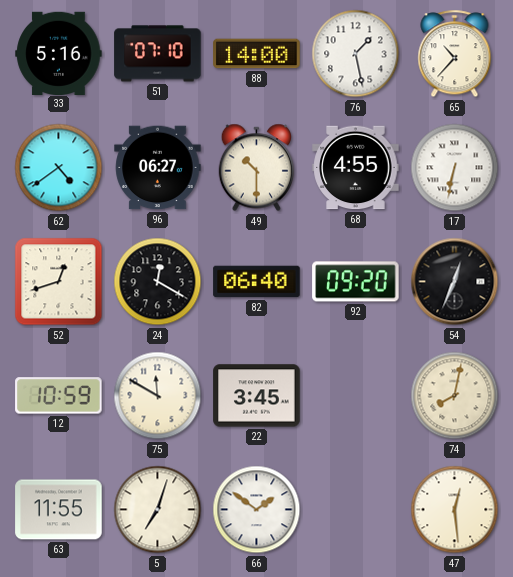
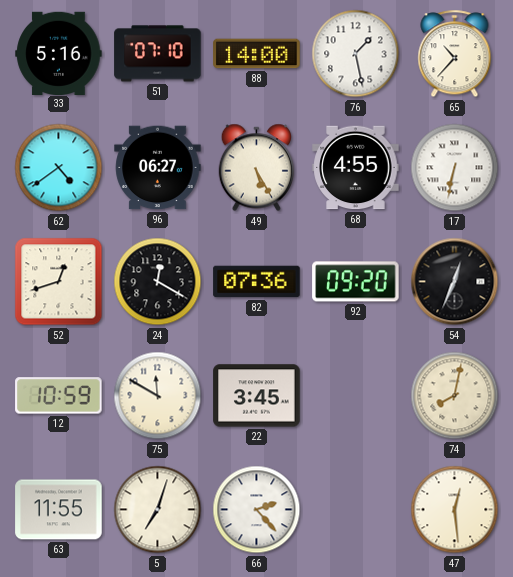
49: 10:30 -> 5:25 (257, 168)
82: 06:40 -> 07:36 (257, 282)
66: 1:51 -> 2:23 (257, 510)
